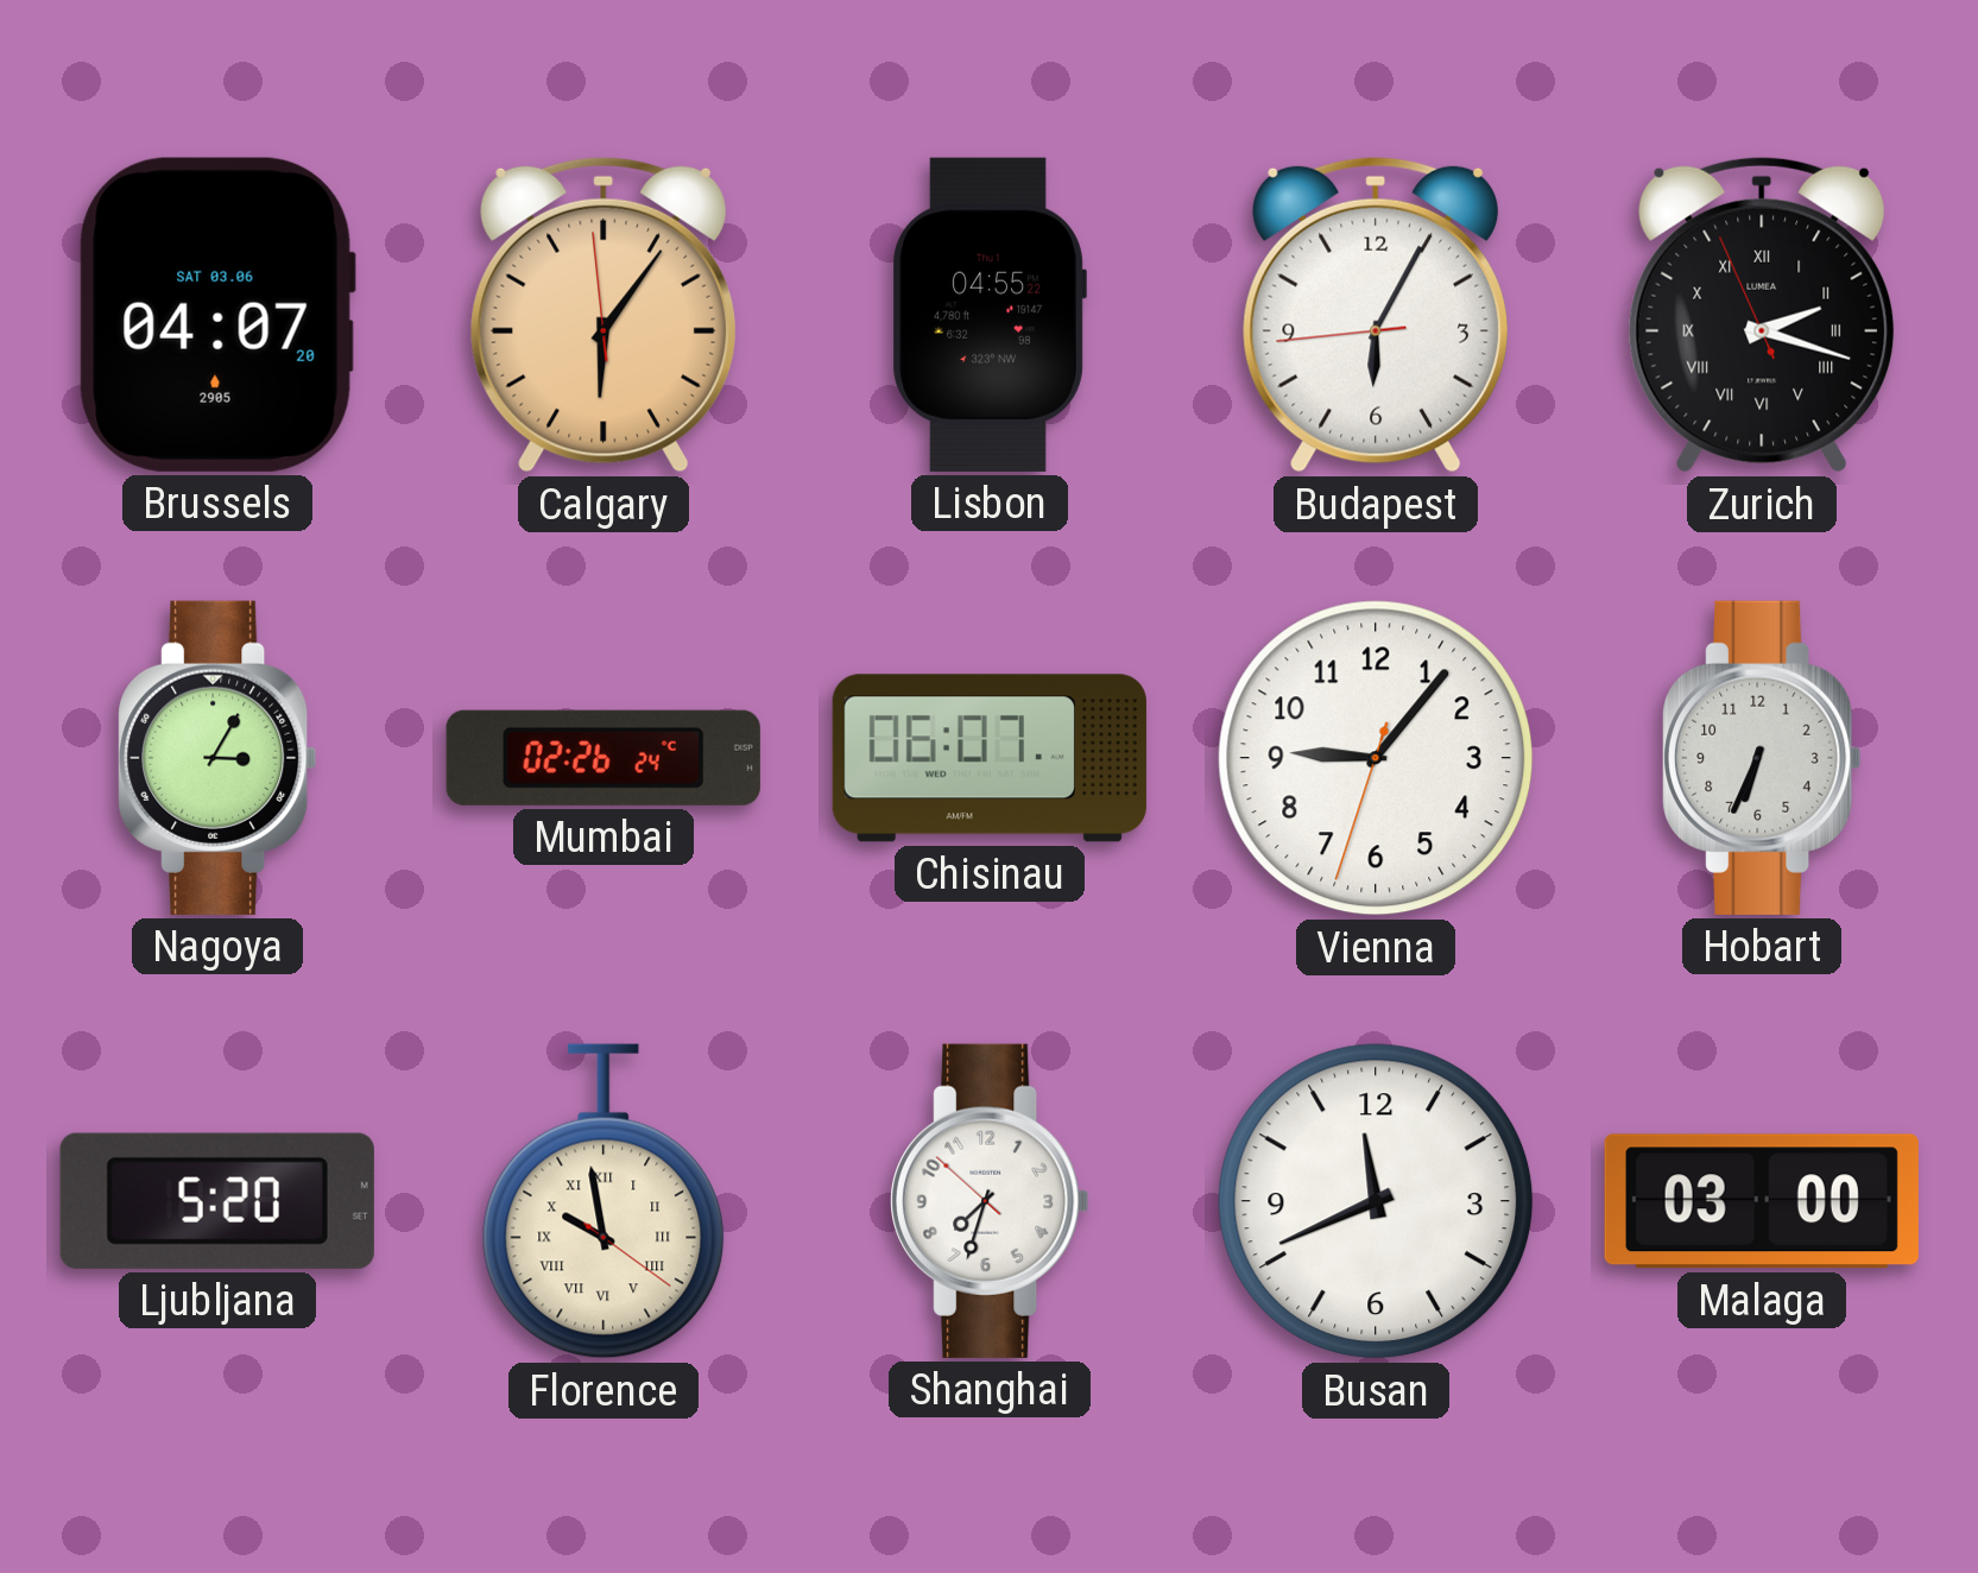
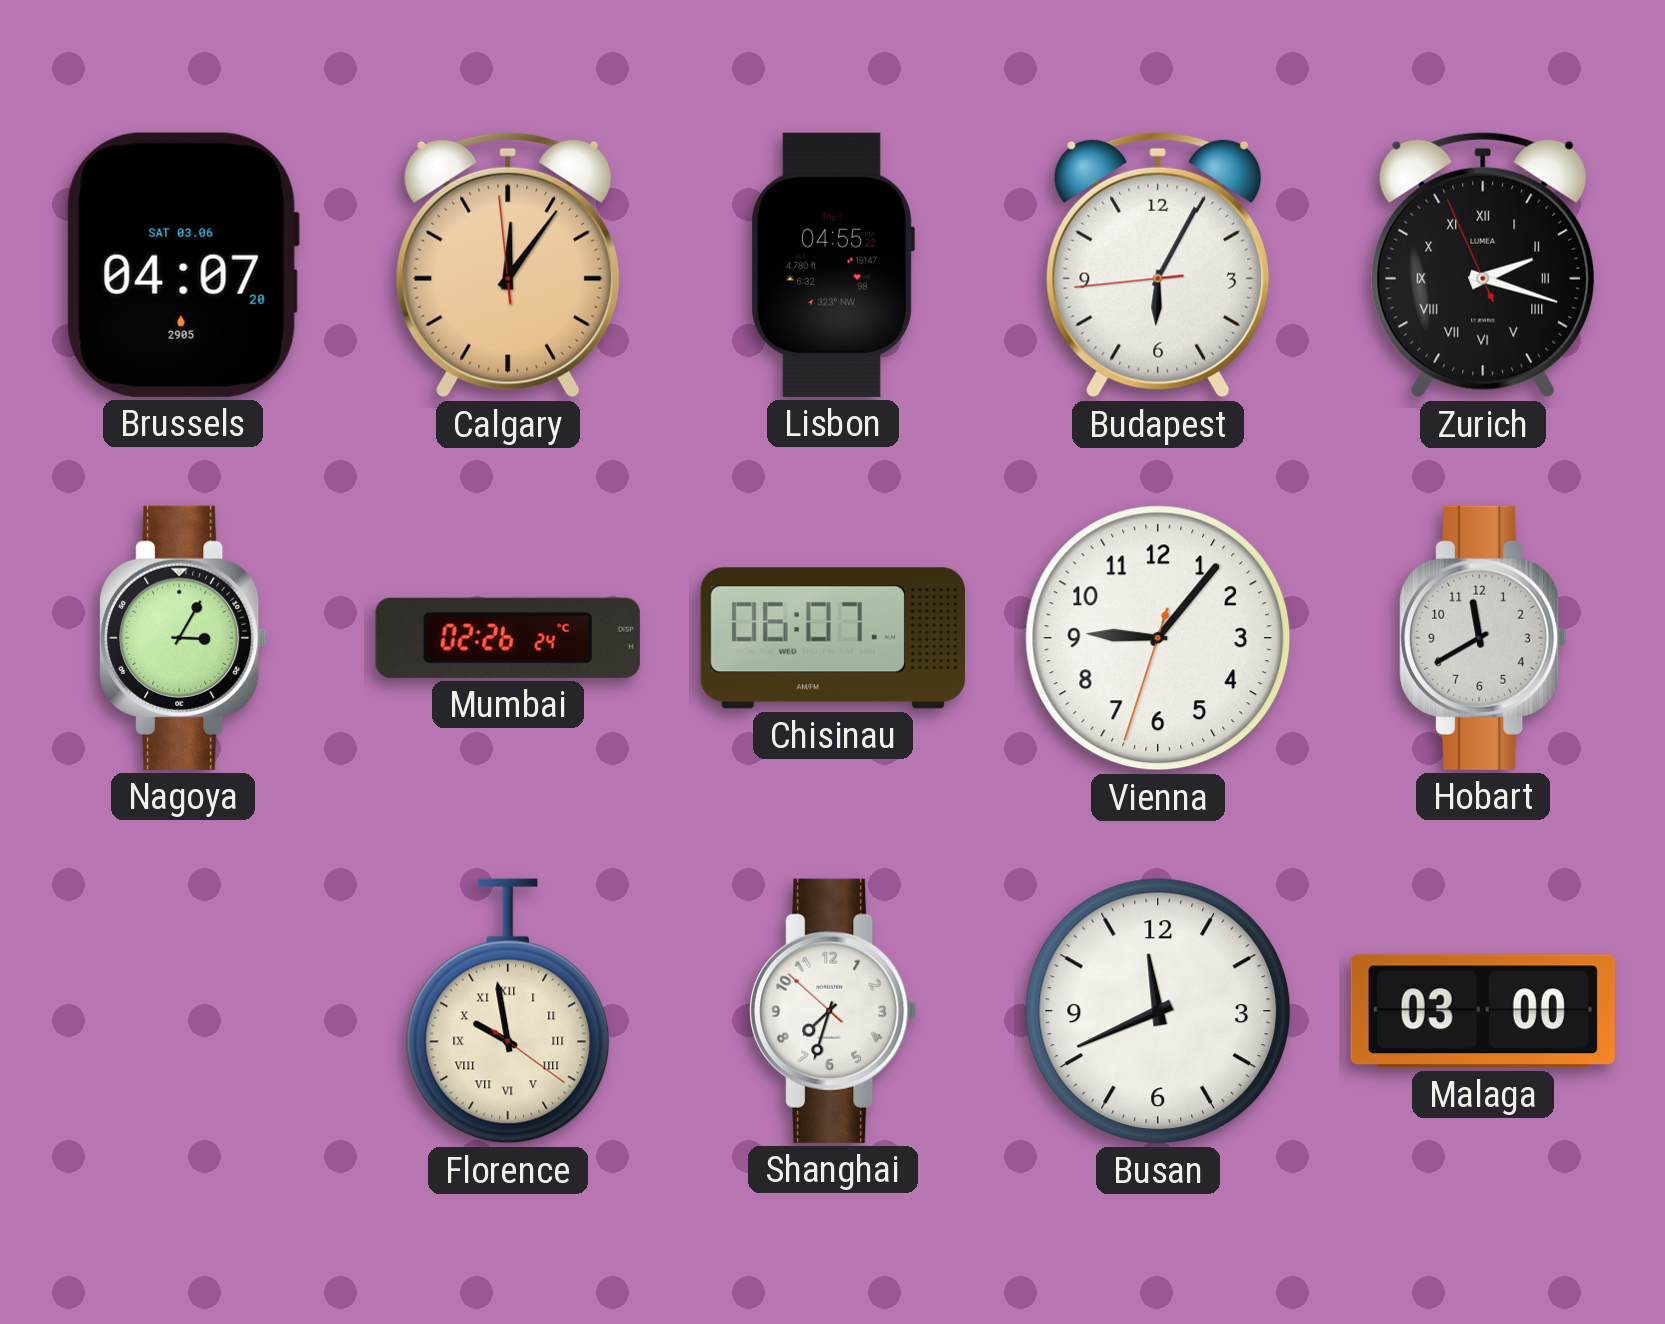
Calgary: 6:05 -> 12:05 (508, 265)
Hobart: 6:34 -> 11:40 (1483, 638)
Ljubljana: 5:20 -> none (217, 1201)
